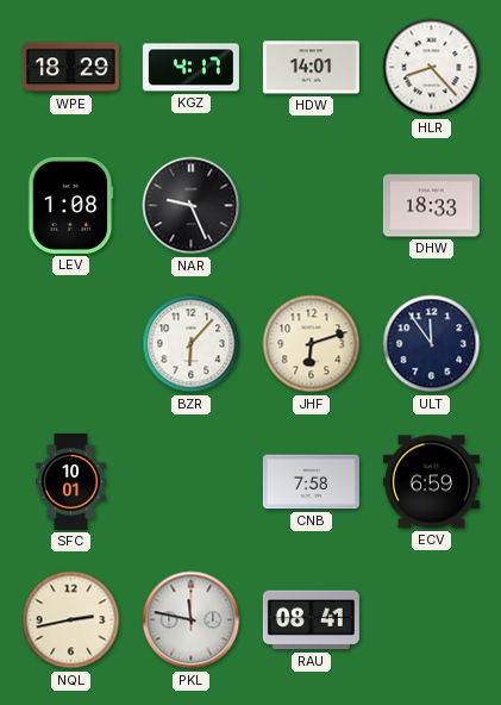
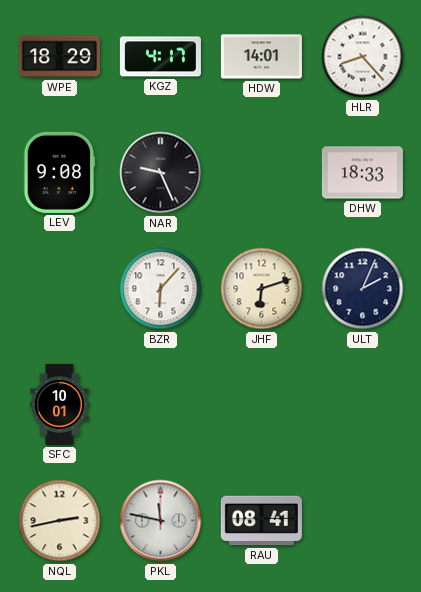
LEV: 1:08 -> 9:08 (60, 172)
ULT: 11:54 -> 2:04 (363, 289)
CNB: 7:58 -> none (311, 482)
ECV: 6:59 -> none (431, 482)
